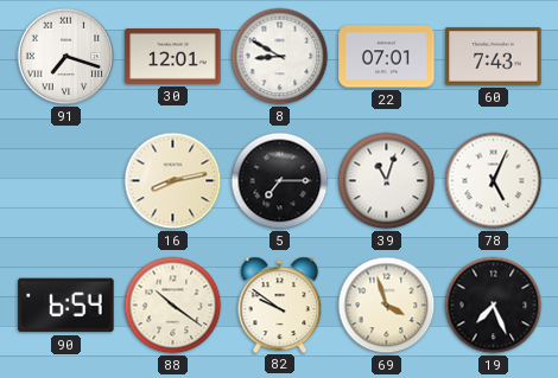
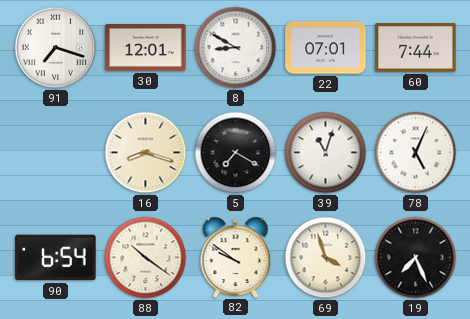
60: 7:43 -> 7:44 (416, 48)
16: 8:13 -> 8:18 (146, 153)
5: 7:15 -> 7:20 (236, 153)
